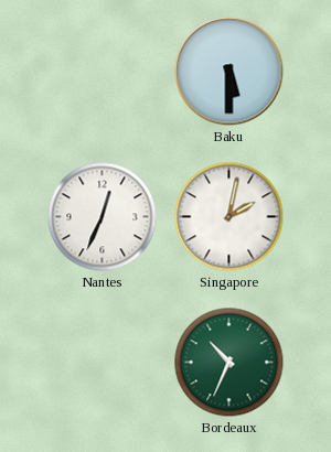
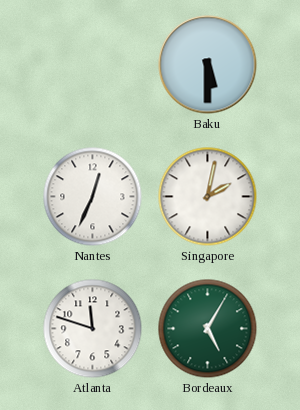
Atlanta: none -> 11:48 (93, 329)
Bordeaux: 10:34 -> 5:05 (208, 329)
